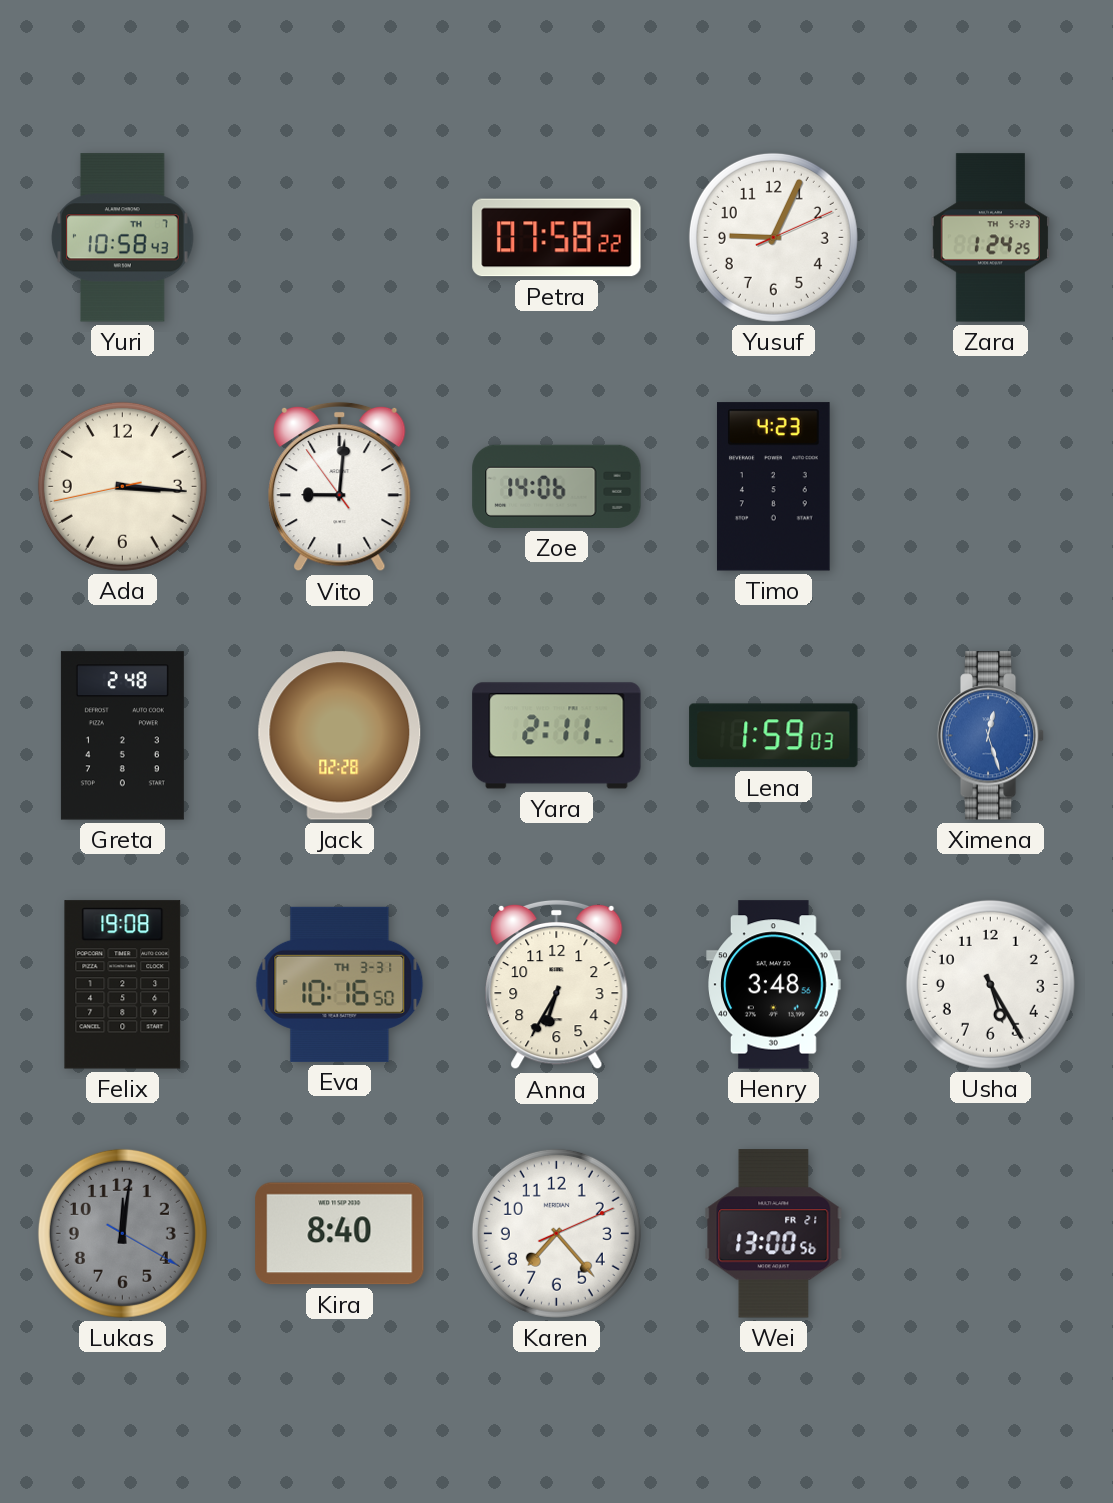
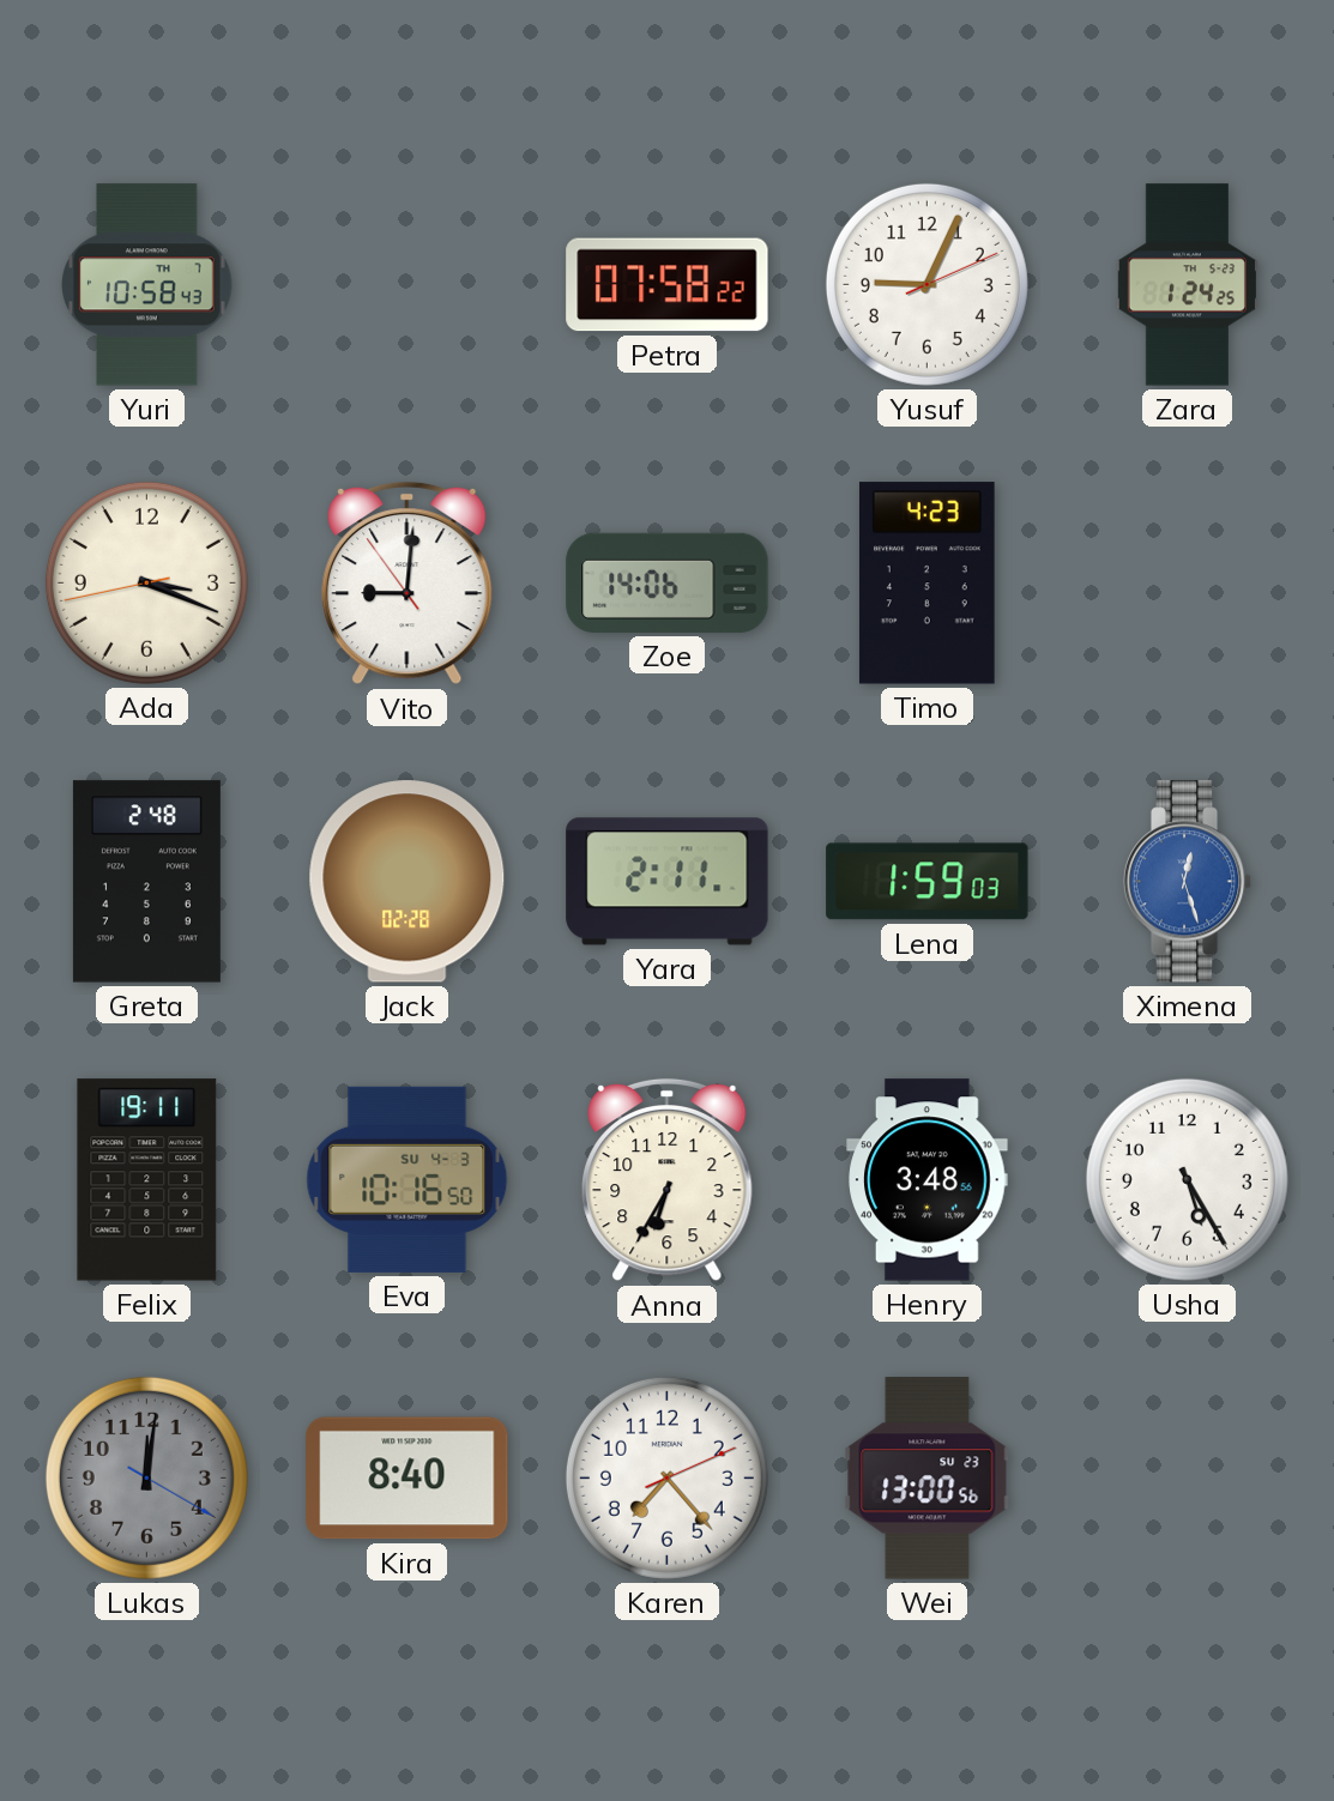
Ada: 3:15 -> 3:18 (146, 582)
Felix: 19:08 -> 19:11 (147, 1180)
Eva date: TH 3-31 -> SU 4-3 (408, 1179)
Wei date: FR 21 -> SU 23 (928, 1479)
